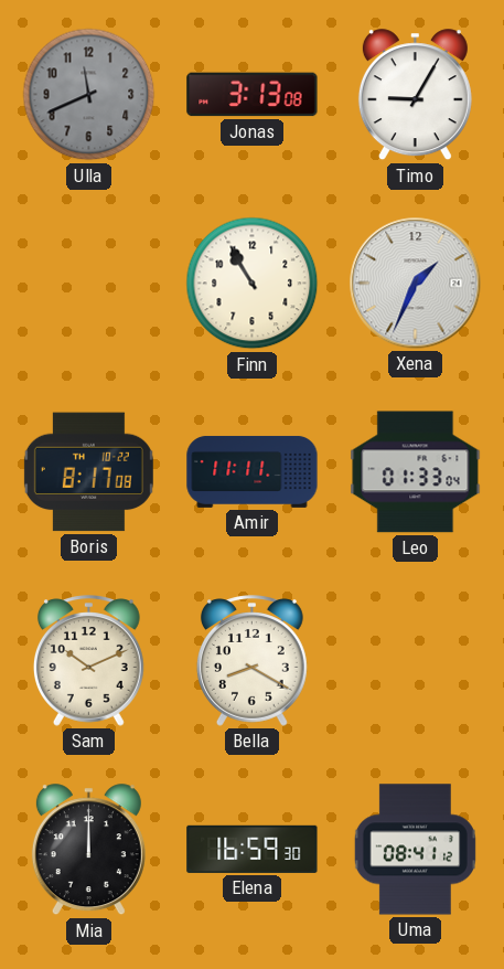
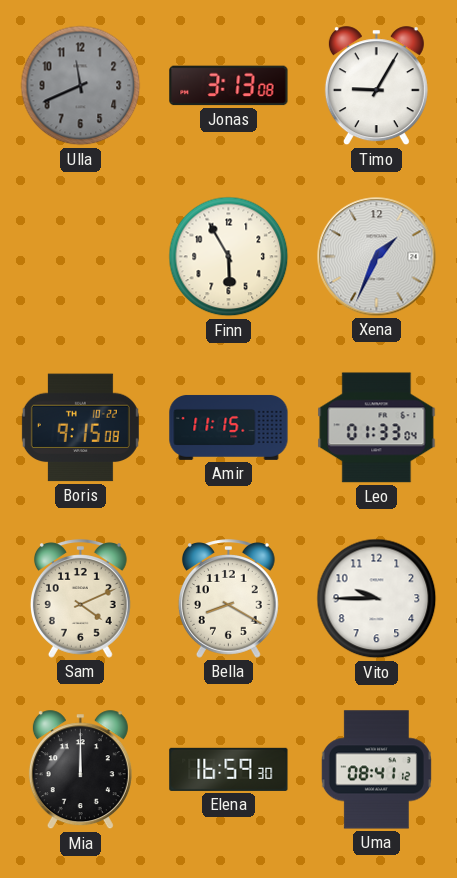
Finn: 10:55 -> 5:55 (229, 257)
Boris: 8:17 -> 9:15 (80, 428)
Amir: 11:11 -> 11:15 (229, 427)
Sam: 10:11 -> 4:11 (80, 599)
Vito: none -> 9:45 (377, 599)
